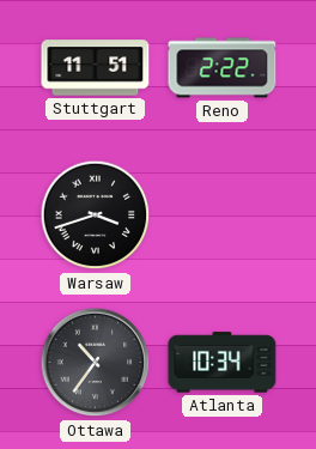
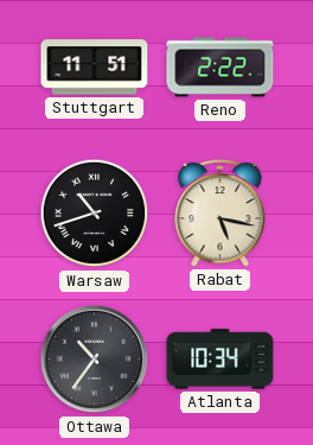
Warsaw: 3:42 -> 10:42 (95, 214)
Rabat: none -> 5:17 (221, 214)
